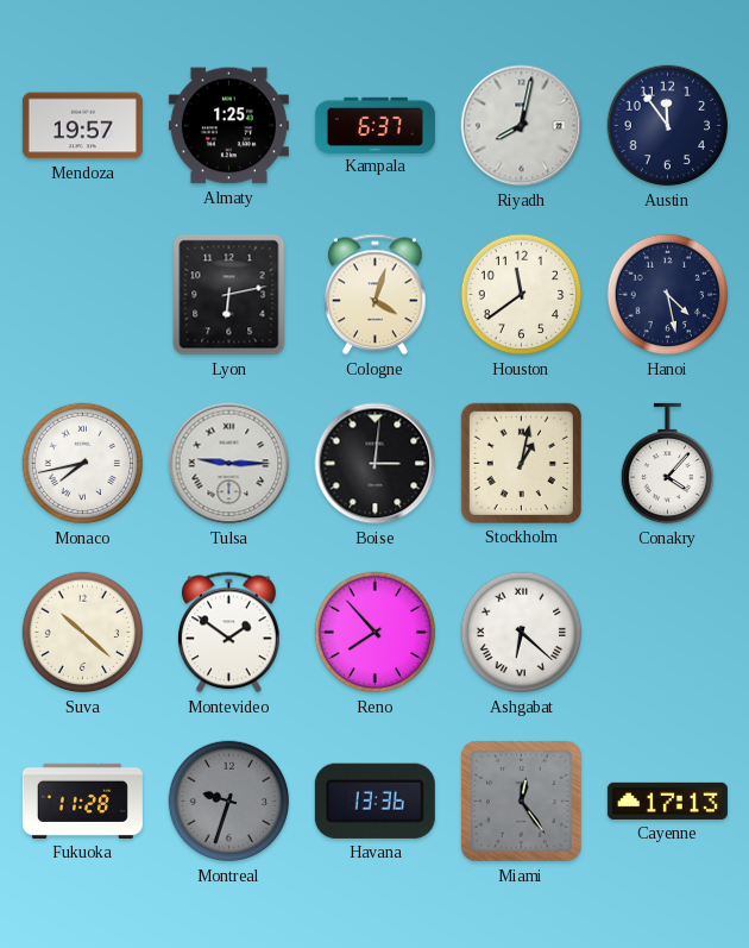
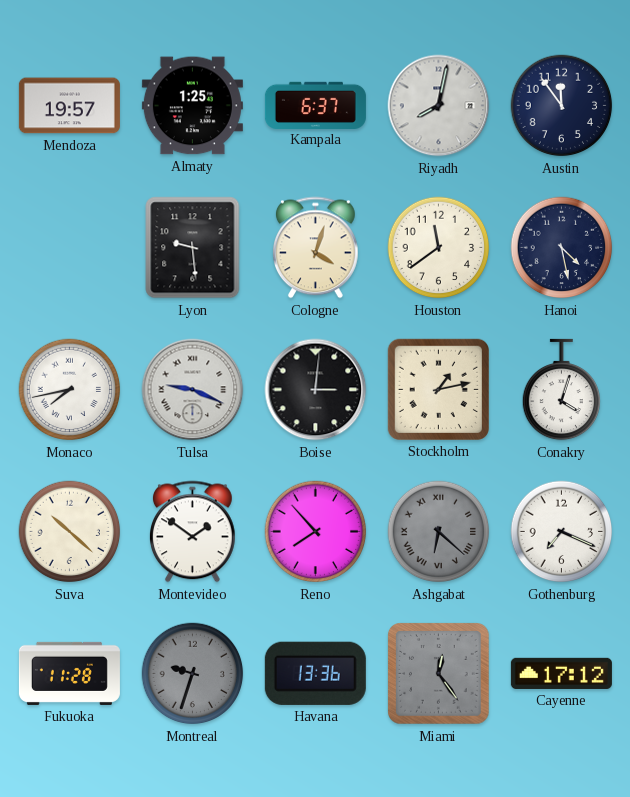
Lyon: 6:13 -> 9:29 (193, 248)
Tulsa: 9:15 -> 9:19 (193, 390)
Stockholm: 1:02 -> 1:13 (438, 389)
Conakry: 4:07 -> 4:03 (561, 390)
Ashgabat dial: white -> grey (439, 532)
Gothenburg: none -> 7:19 (562, 532)
Cayenne: 17:13 -> 17:12 (561, 673)
